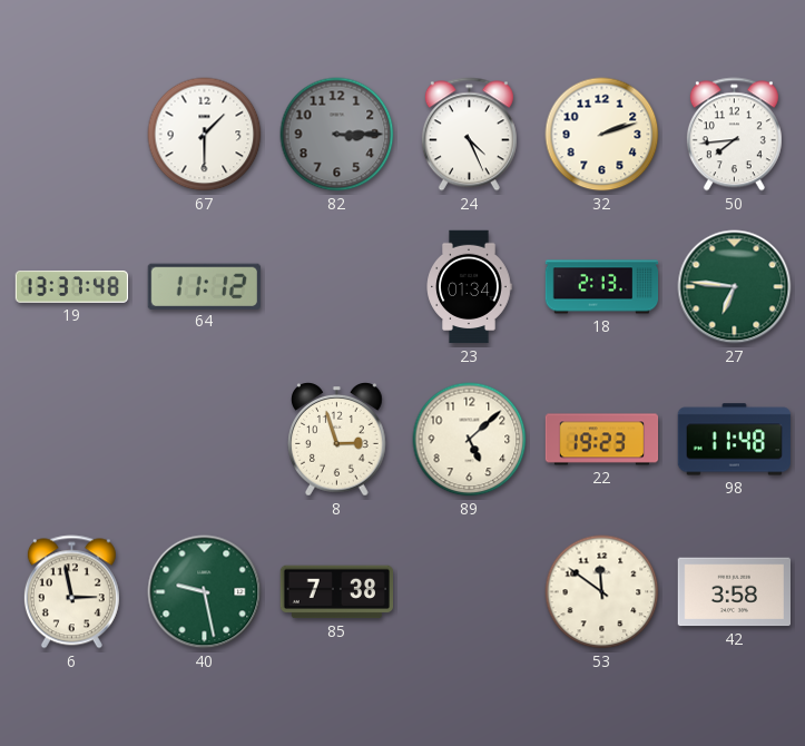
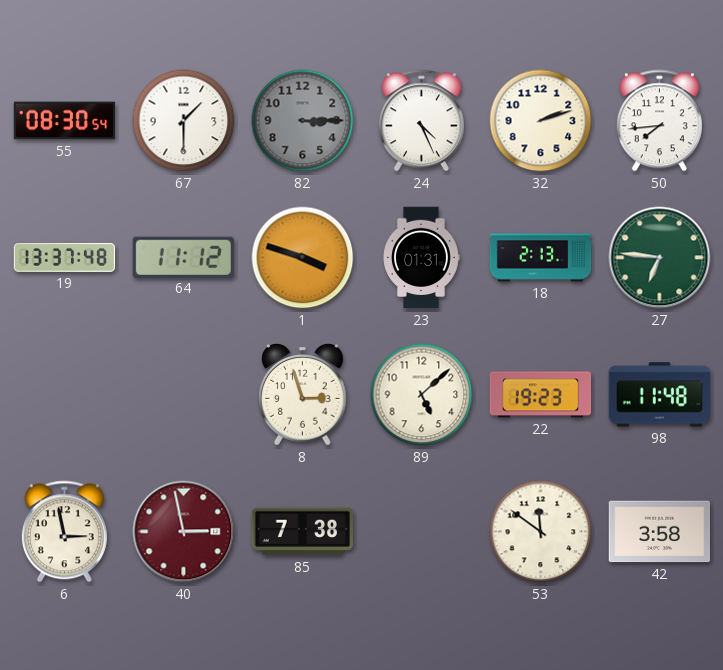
55: none -> 08:30 (65, 121)
1: none -> 3:48 (303, 258)
23: 01:34 -> 01:31 (421, 258)
40: 9:28 -> 2:58 (184, 532)
40 dial: green -> burgundy (184, 532)
